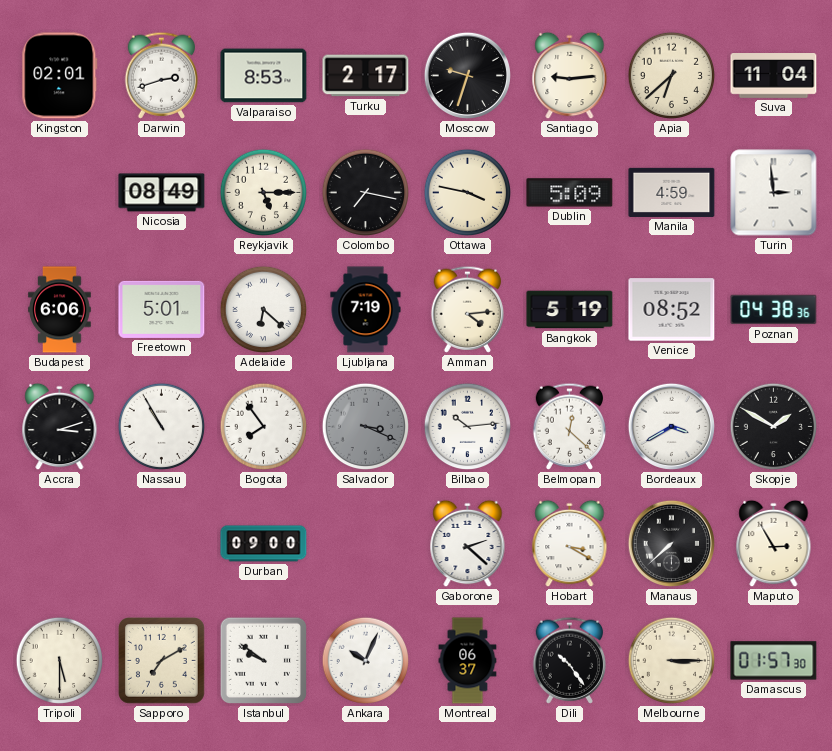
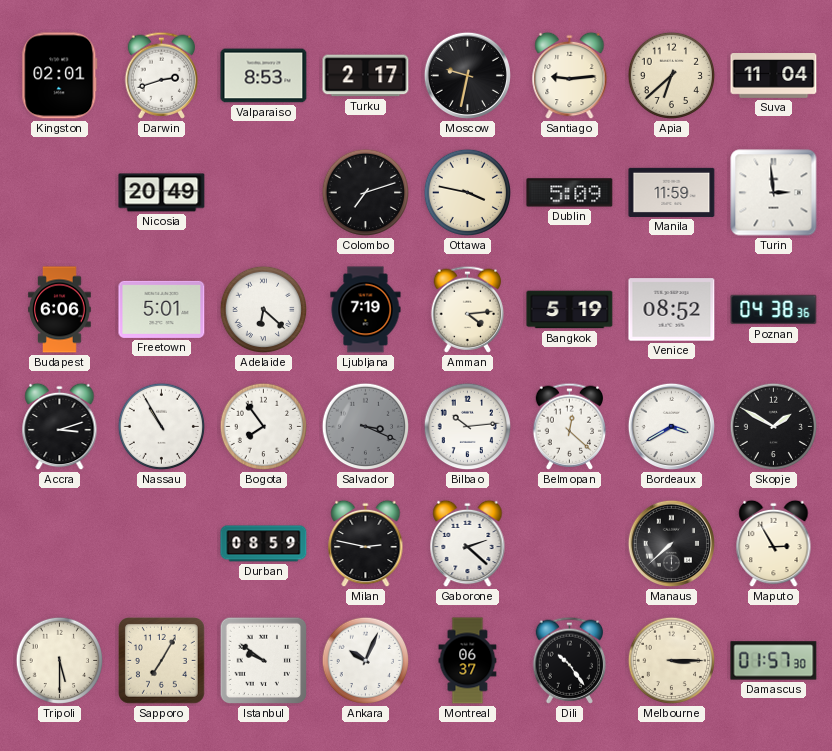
Moscow: 9:33 -> 9:32 (467, 75)
Nicosia: 08:49 -> 20:49 (162, 193)
Reykjavik: 5:15 -> none (264, 193)
Colombo: 7:17 -> 7:12 (366, 193)
Manila: 4:59 -> 11:59 (672, 192)
Durban: 09:00 -> 08:59 (264, 544)
Milan: none -> 2:47 (366, 544)
Hobart: 3:20 -> none (570, 544)
Sapporo: 7:10 -> 7:05 (162, 661)
